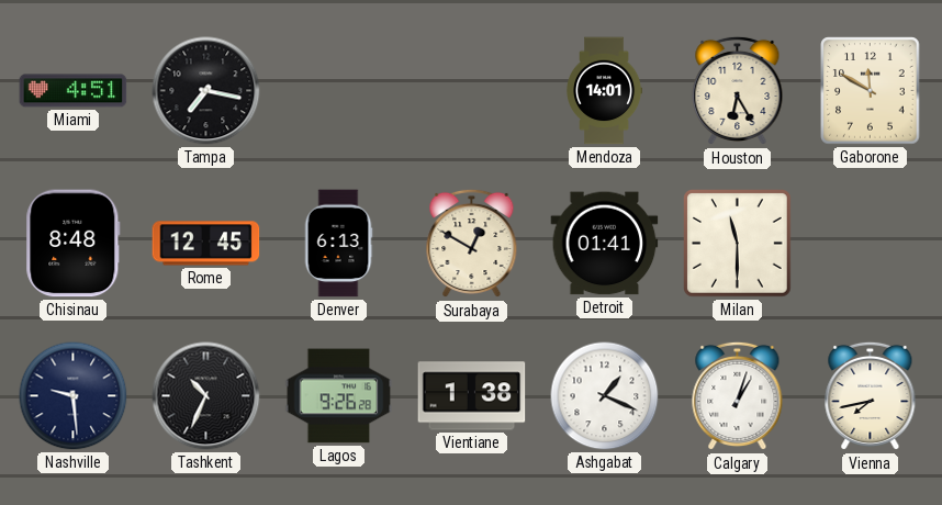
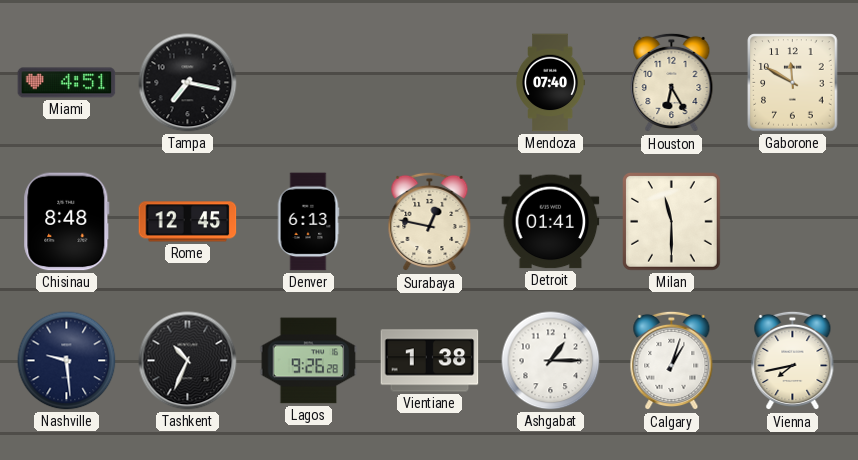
Mendoza: 14:01 -> 07:40 (551, 83)
Surabaya: 12:50 -> 12:47 (430, 222)
Ashgabat: 1:19 -> 1:15 (551, 361)
